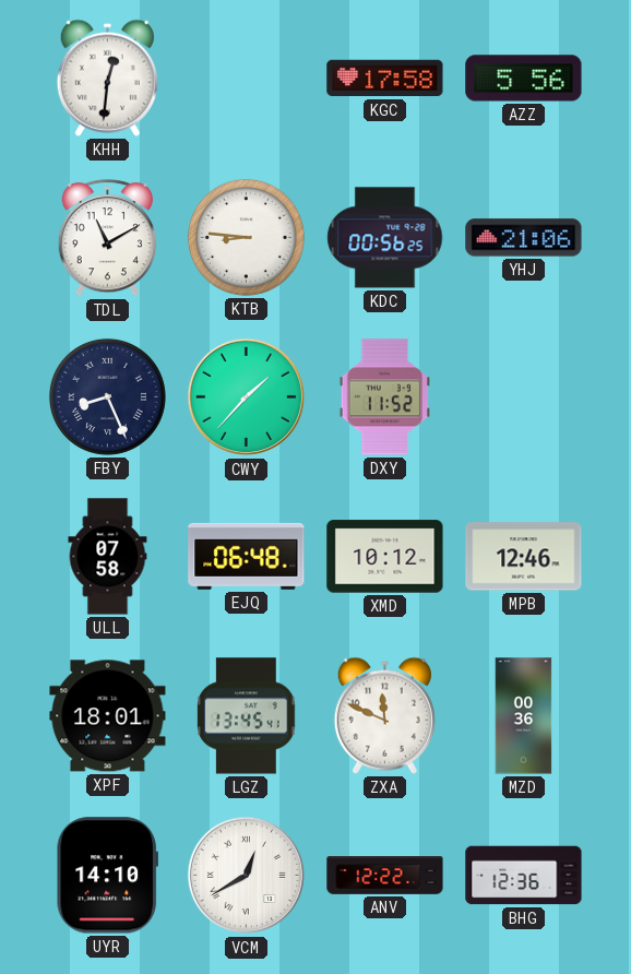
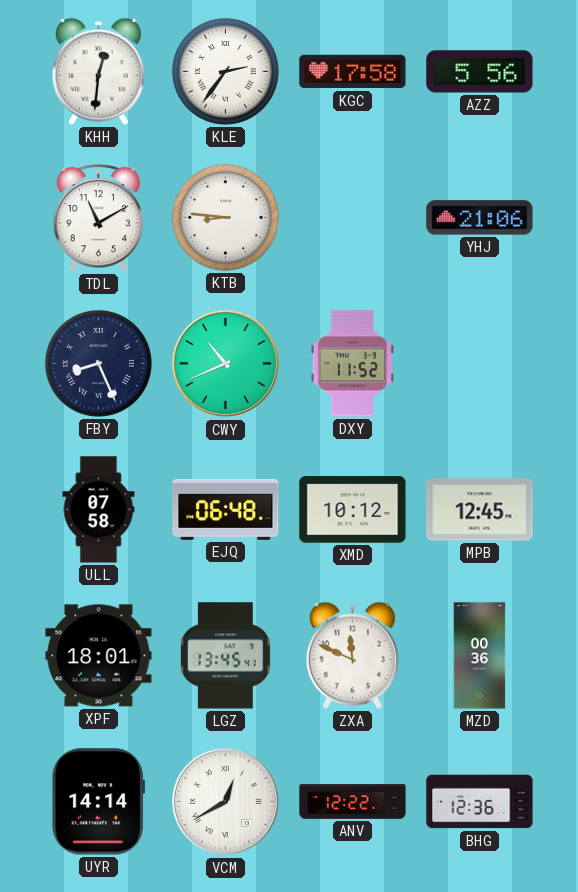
KLE: none -> 2:36 (225, 71)
KDC: 00:56 -> none (385, 238)
CWY: 1:37 -> 10:41 (226, 364)
MPB: 12:46 -> 12:45 (480, 510)
UYR: 14:10 -> 14:14 (98, 802)
